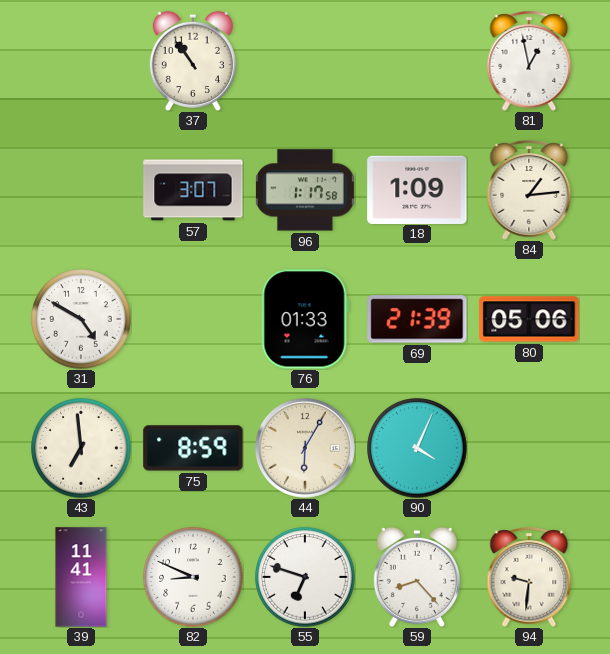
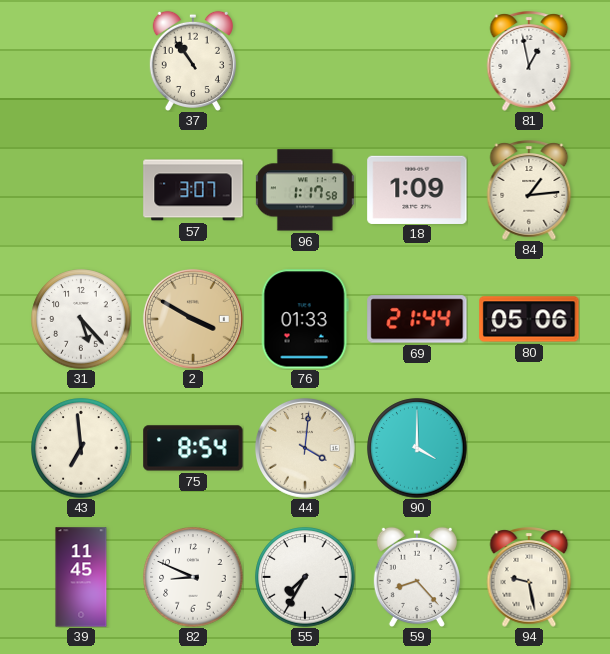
31: 4:50 -> 5:23 (81, 319)
2: none -> 3:50 (193, 319)
69: 21:39 -> 21:44 (417, 319)
75: 8:59 -> 8:54 (193, 448)
44: 6:05 -> 4:01 (305, 448)
90: 4:04 -> 4:00 (417, 448)
39: 11:41 -> 11:45 (81, 577)
55: 6:48 -> 7:35 (305, 577)
94: 9:31 -> 9:28 (529, 577)
